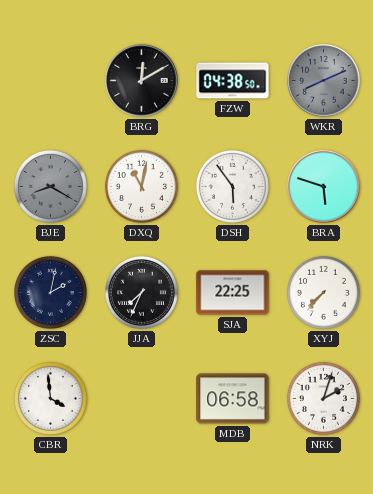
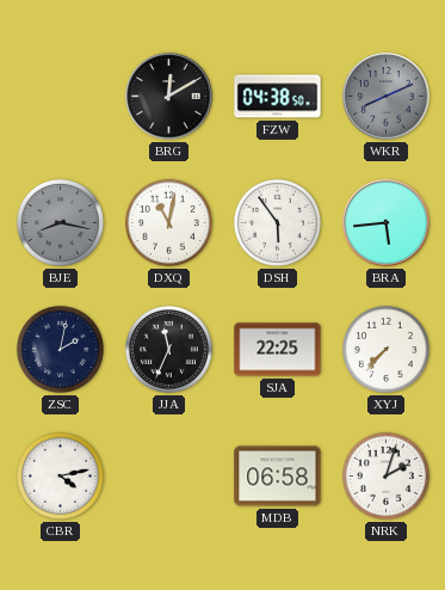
BJE: 8:20 -> 8:17 (60, 222)
BRA: 5:48 -> 5:44 (387, 223)
JJA: 7:34 -> 11:34 (168, 349)
CBR: 3:59 -> 4:13 (60, 475)
